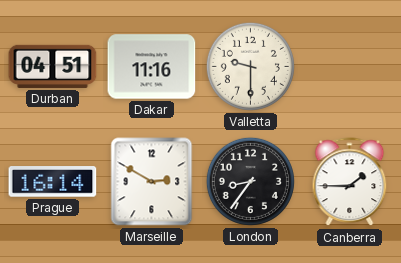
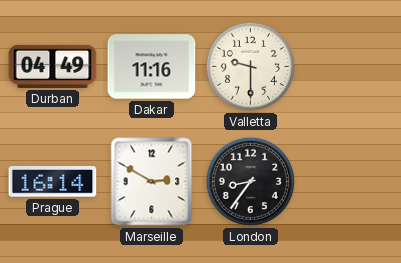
Durban: 04:51 -> 04:49 (53, 66)
Canberra: 1:45 -> none (350, 182)
